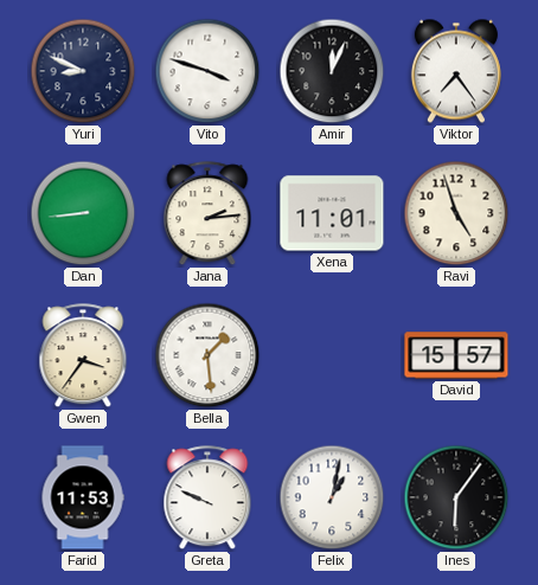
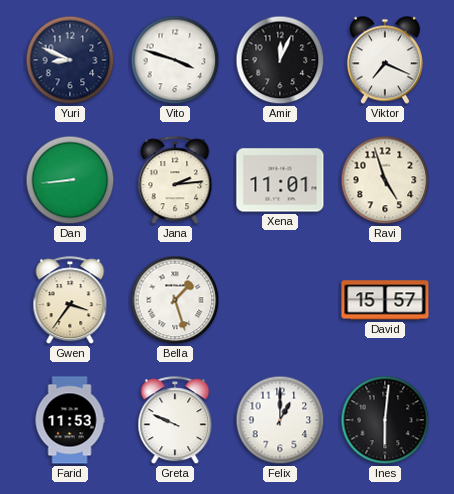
Viktor: 7:24 -> 7:19 (385, 60)
Bella: 1:29 -> 1:27 (175, 300)
Felix: 1:02 -> 1:00 (280, 420)
Ines: 6:06 -> 6:01 (385, 420)
